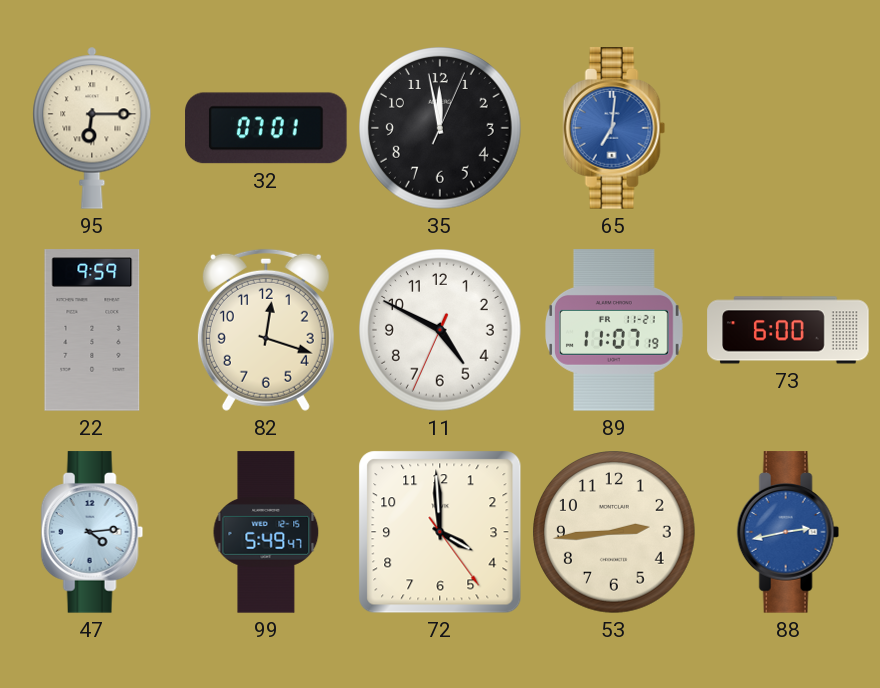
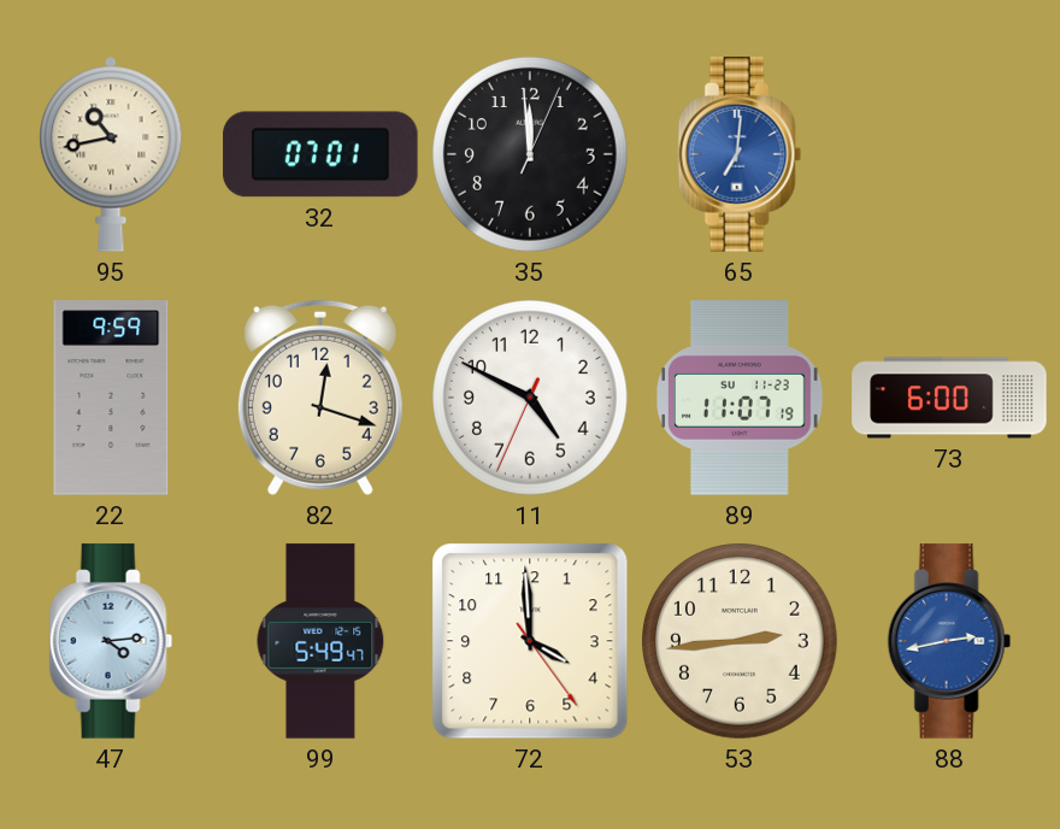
95: 6:15 -> 10:43 (111, 154)
35: 11:58 -> 11:59 (531, 155)
89 date: FR 11-21 -> SU 11-23 (741, 398)
